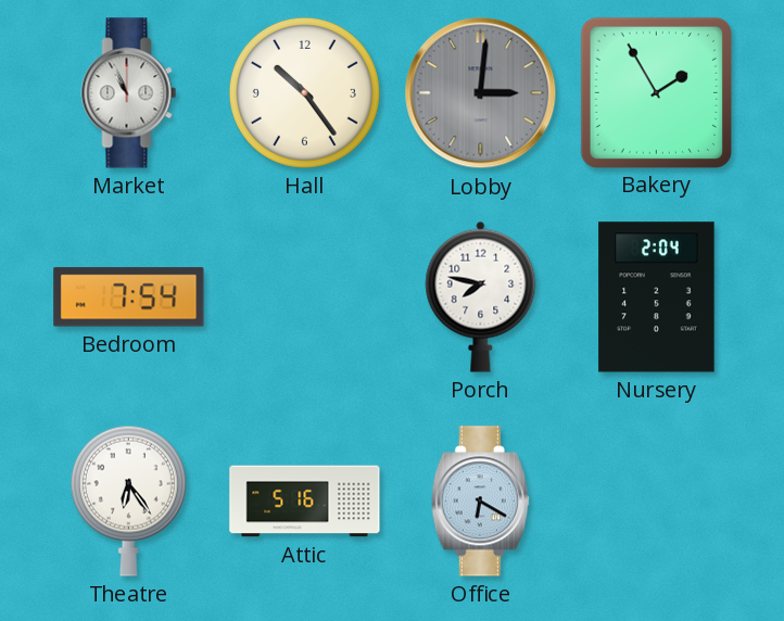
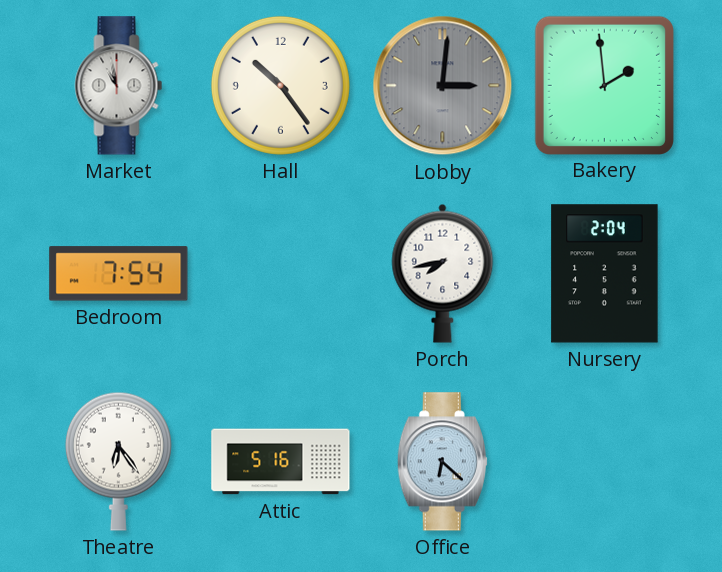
Market: 10:56 -> 10:58 (119, 86)
Bakery: 1:55 -> 1:59 (604, 85)
Porch: 7:47 -> 7:43 (443, 273)
Office: 6:20 -> 6:22 (442, 462)
